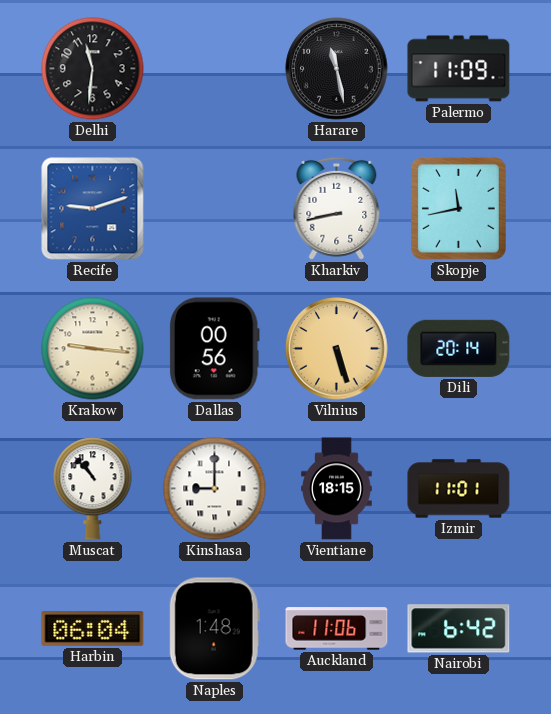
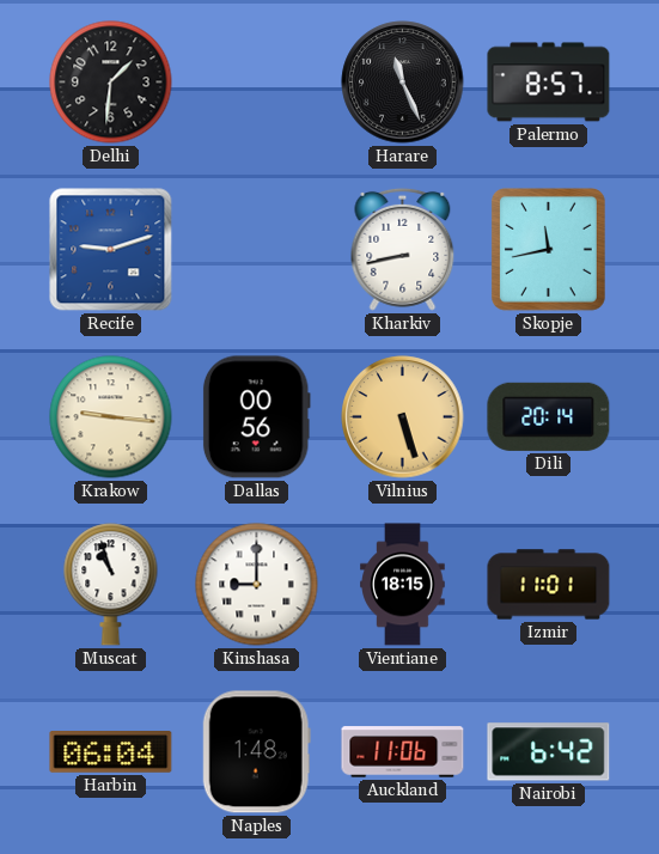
Delhi: 11:31 -> 1:31 (111, 83)
Harare: 11:28 -> 11:26 (403, 83)
Palermo: 11:09 -> 8:57 (549, 83)
Muscat: 10:53 -> 10:57 (111, 585)
